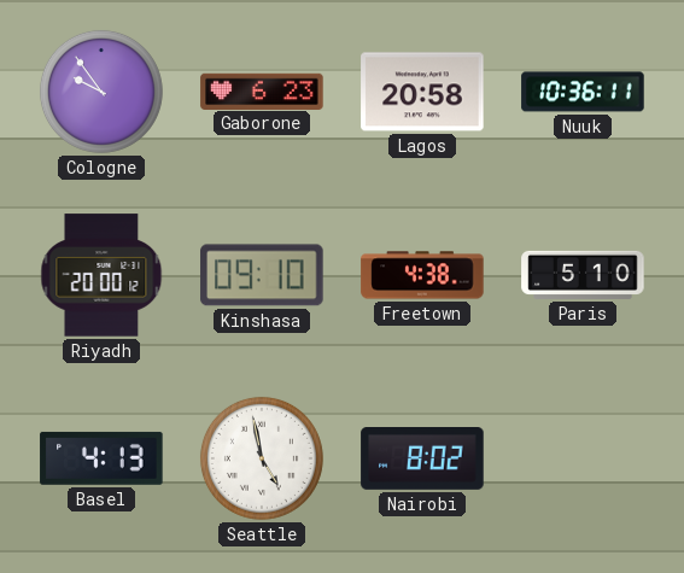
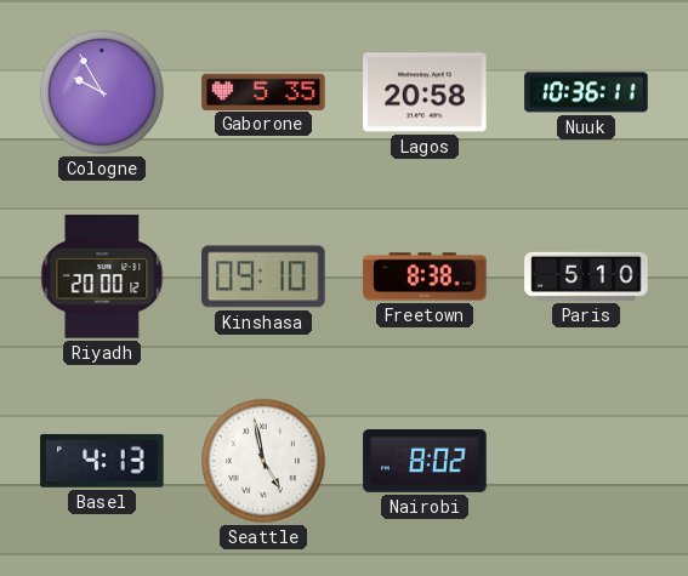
Cologne: 9:54 -> 9:55 (102, 92)
Gaborone: 6:23 -> 5:35 (263, 91)
Freetown: 4:38 -> 8:38 (425, 276)
